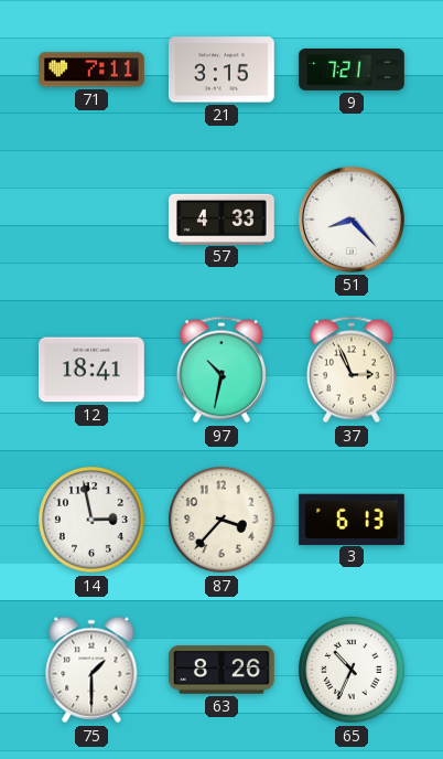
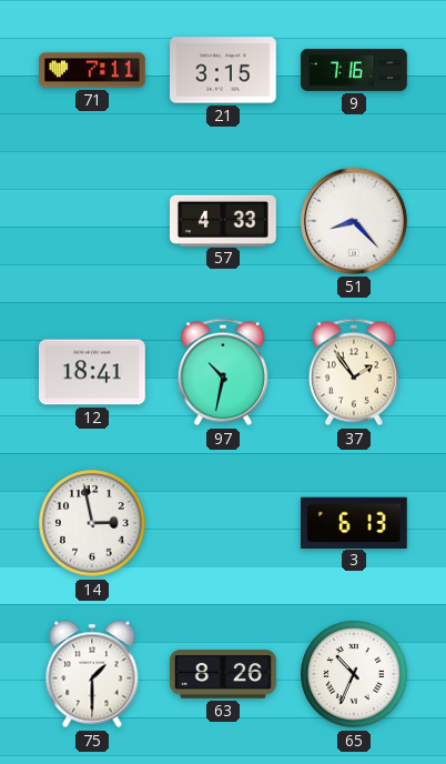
9: 7:21 -> 7:16 (354, 70)
37: 2:56 -> 1:54 (354, 372)
87: 3:37 -> none (221, 520)
